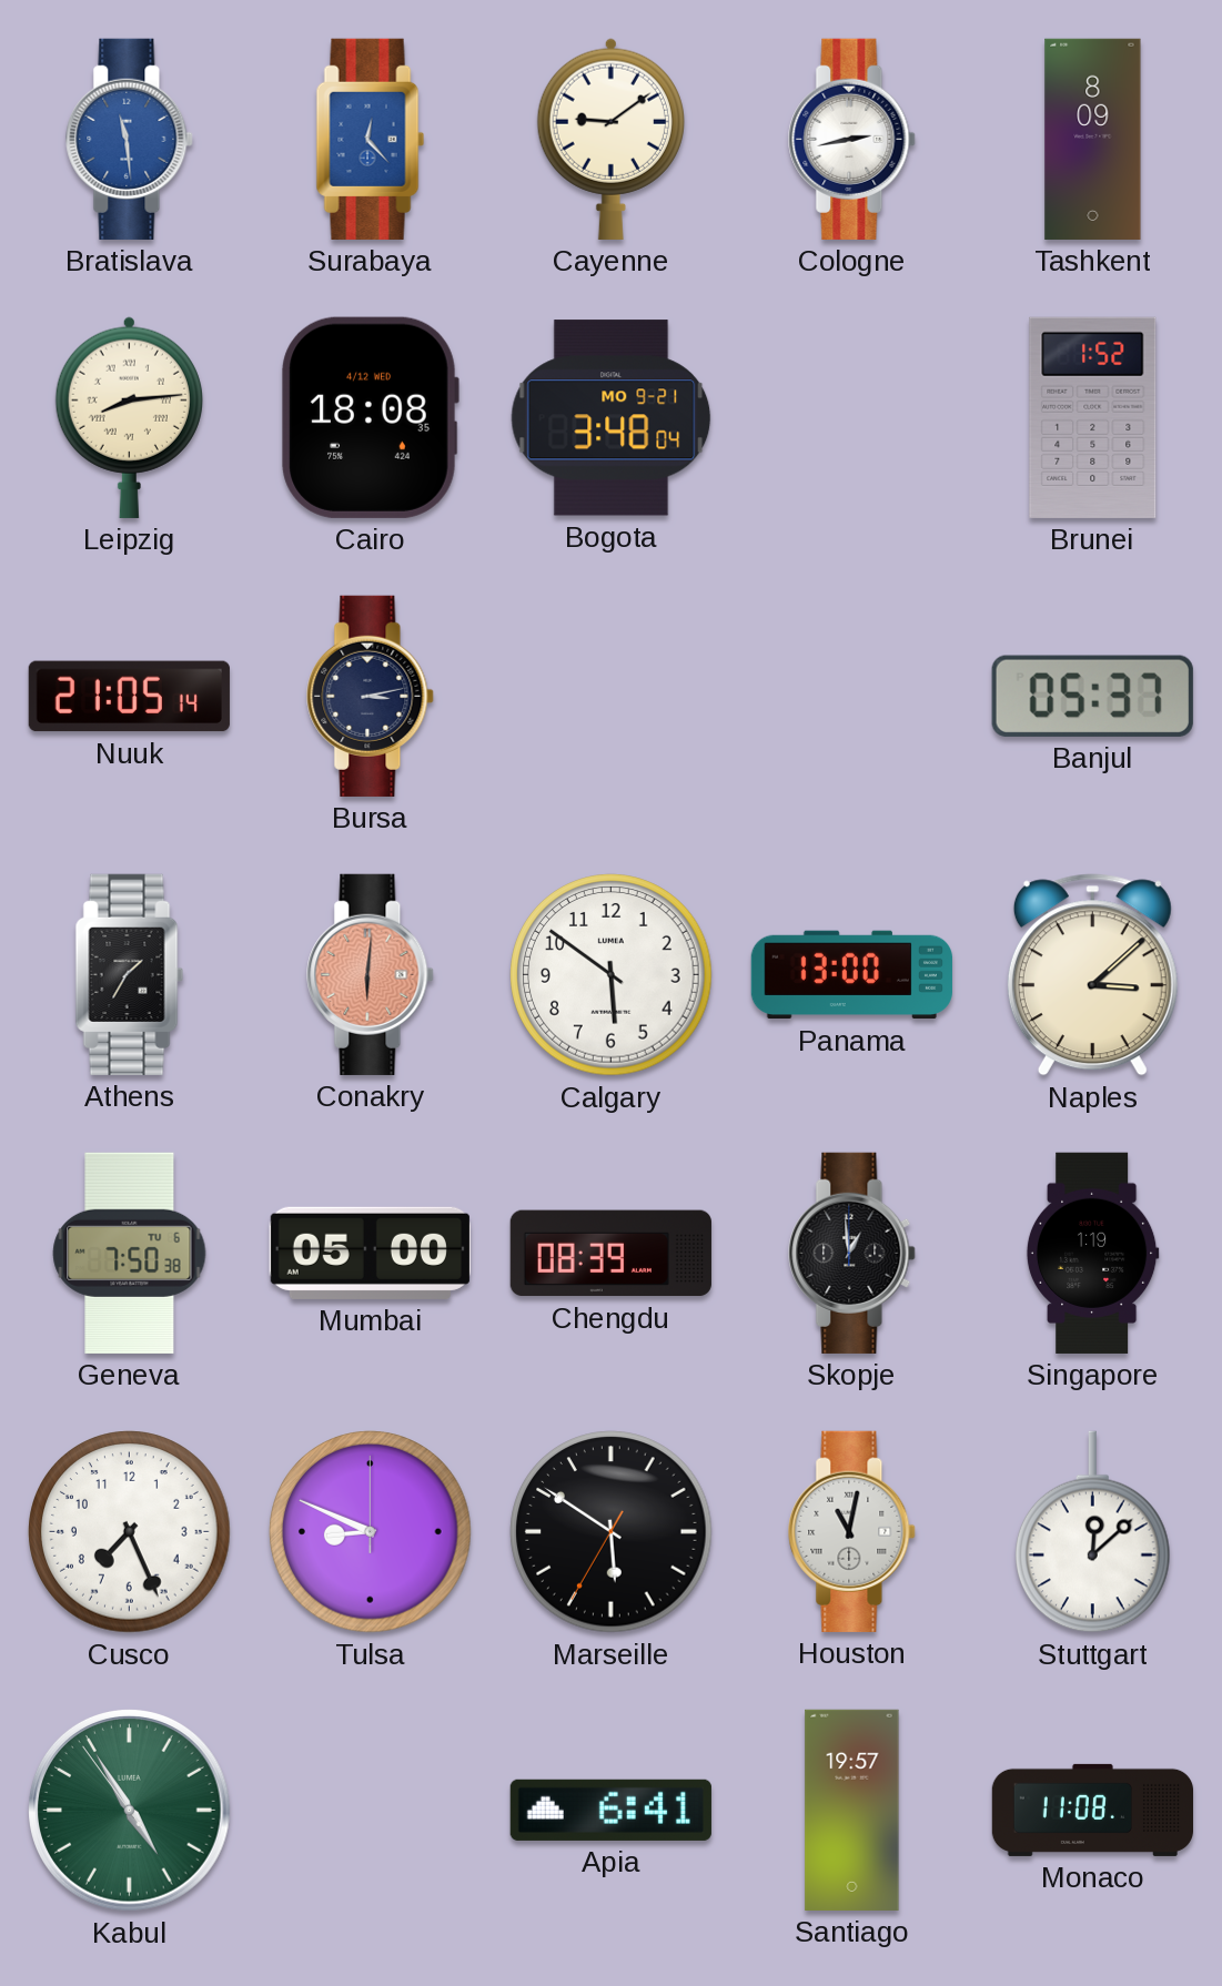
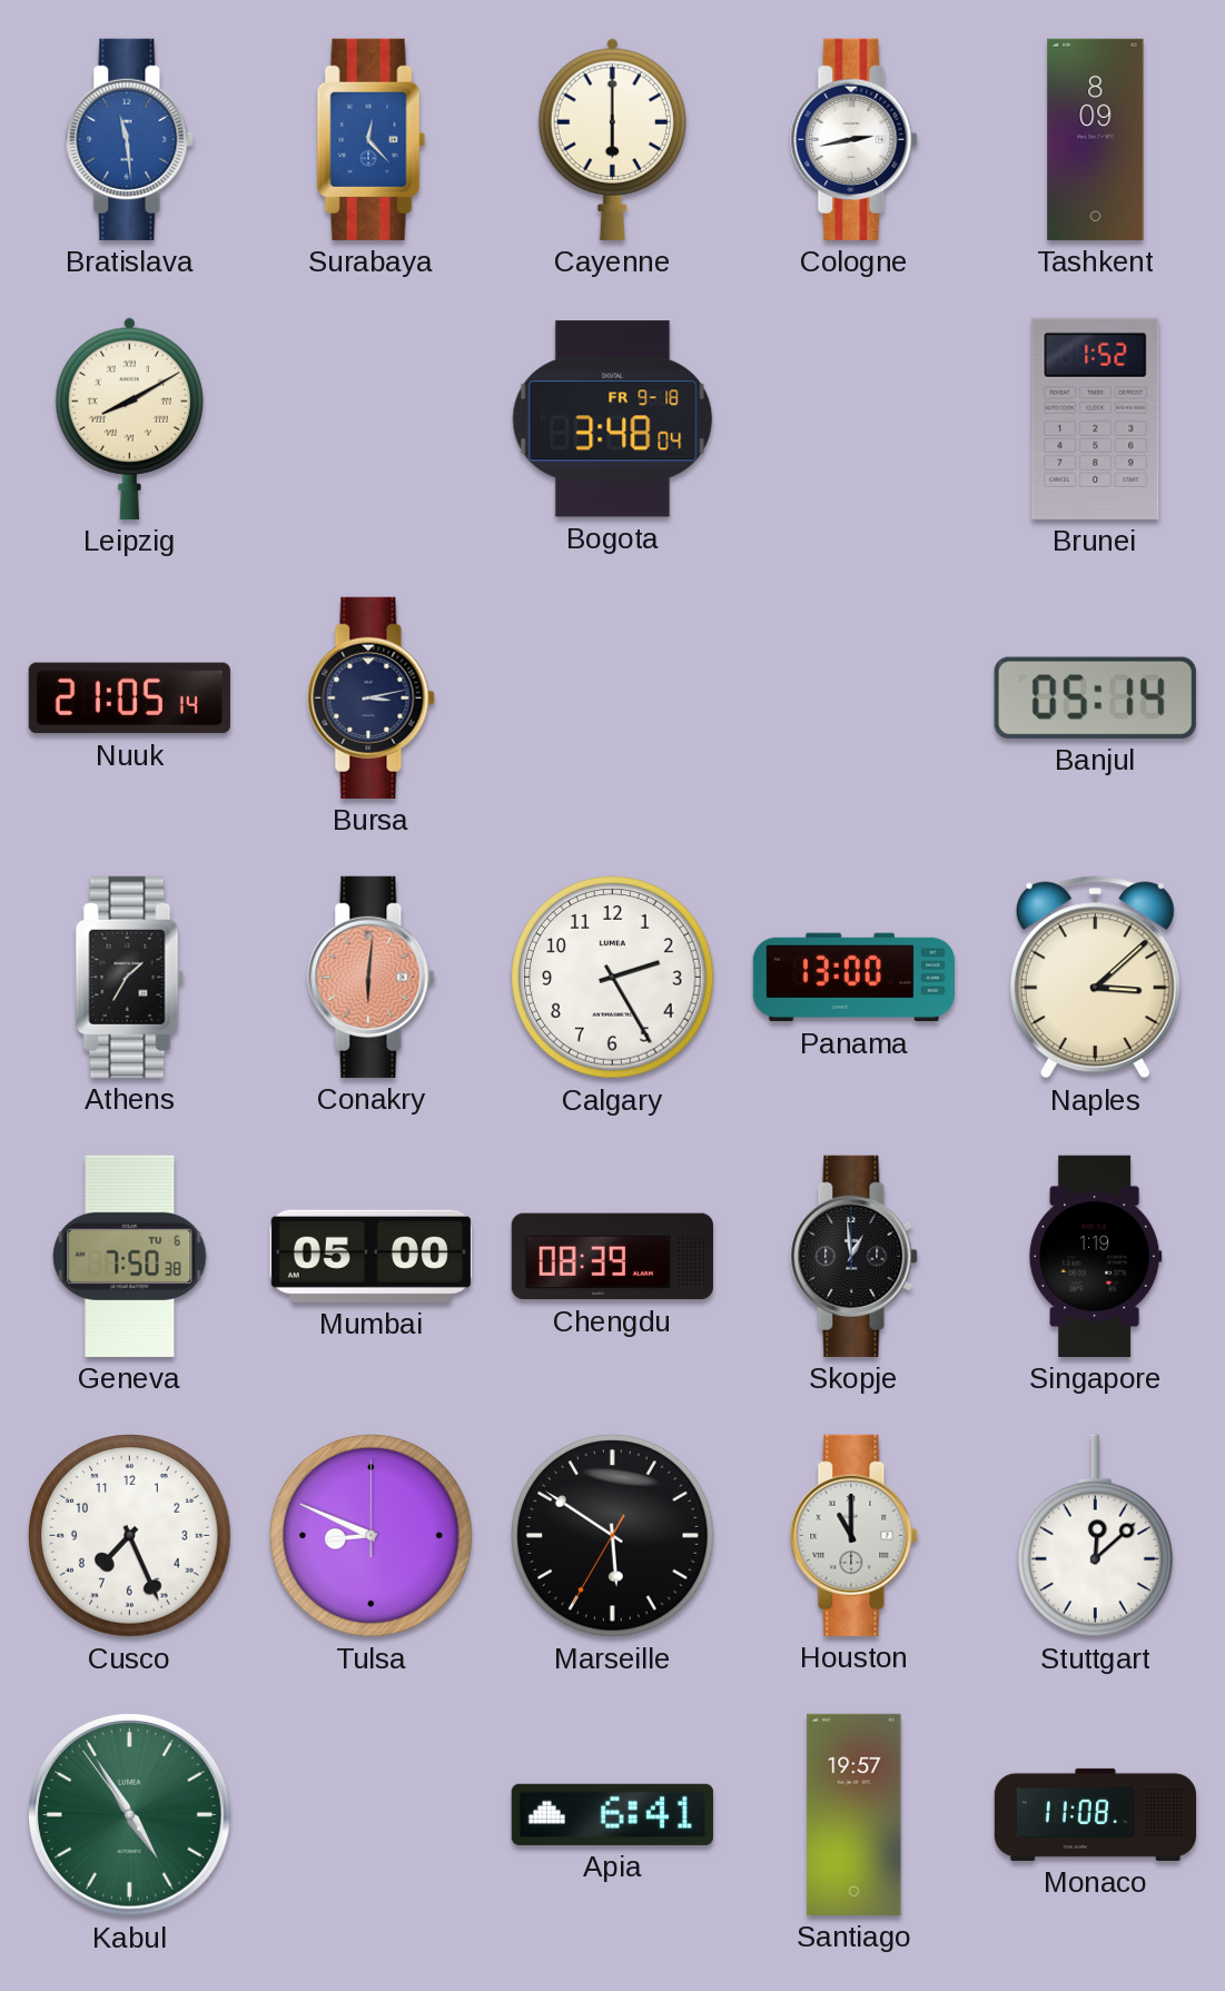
Cayenne: 9:09 -> 6:00 (612, 139)
Leipzig: 8:14 -> 8:10 (129, 418)
Cairo: 18:08 -> none (370, 417)
Bogota date: MO 9-21 -> FR 9-18 (613, 419)
Banjul: 05:37 -> 05:14 (1095, 697)
Calgary: 5:51 -> 2:25 (613, 978)
Houston: 11:02 -> 11:00 (854, 1535)
